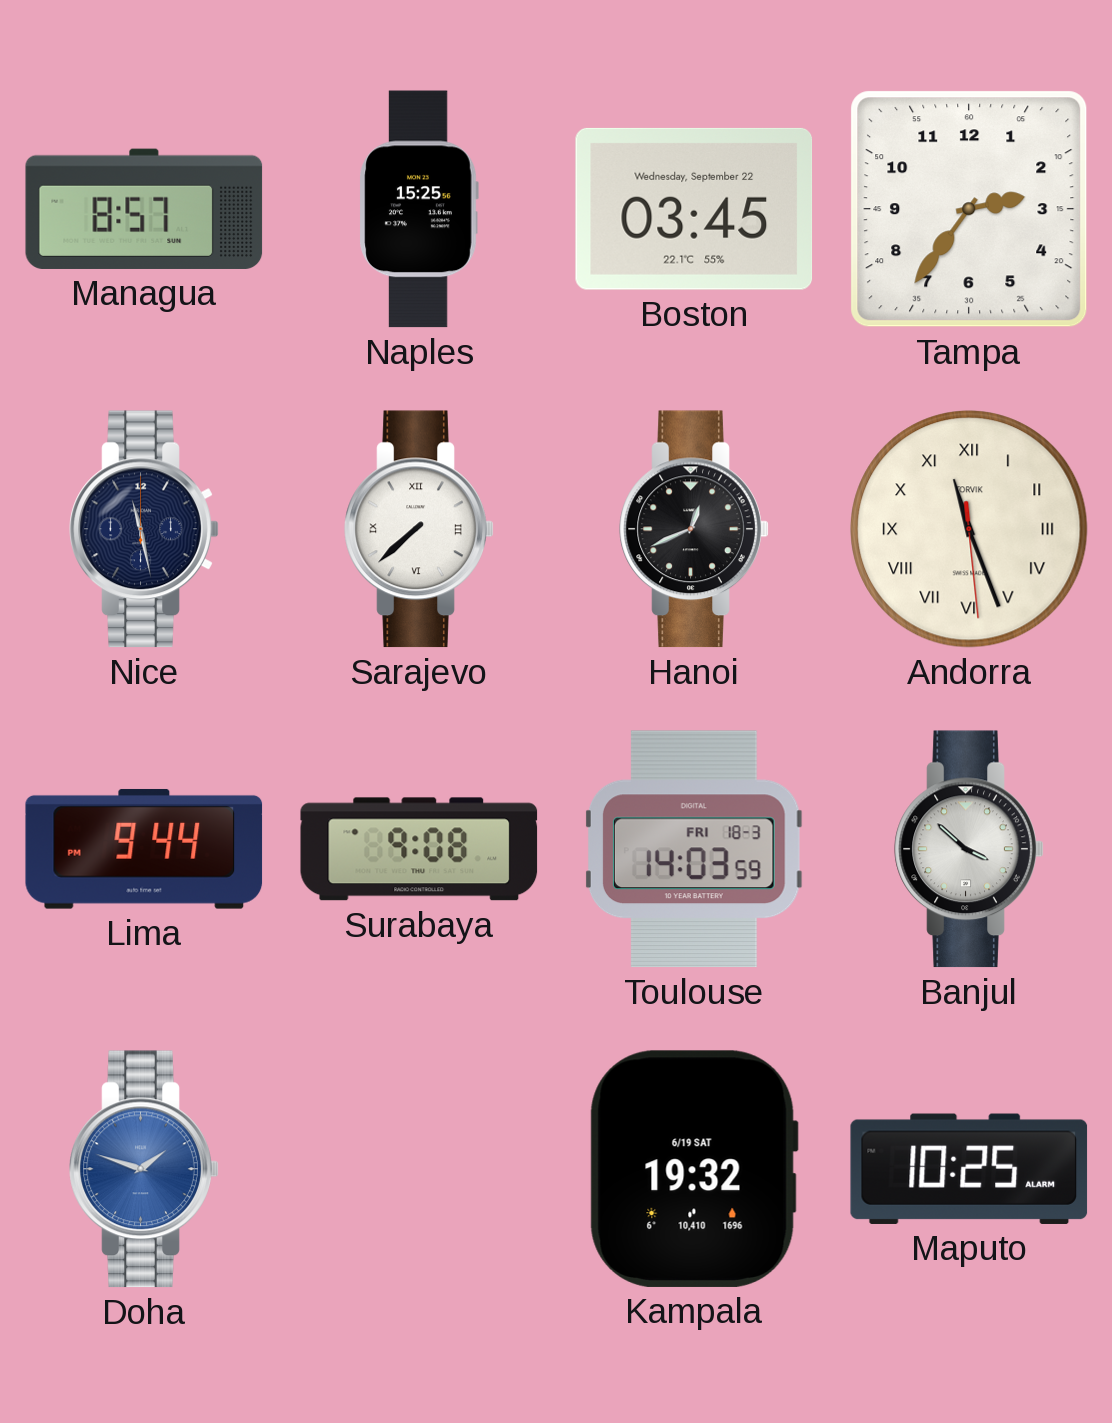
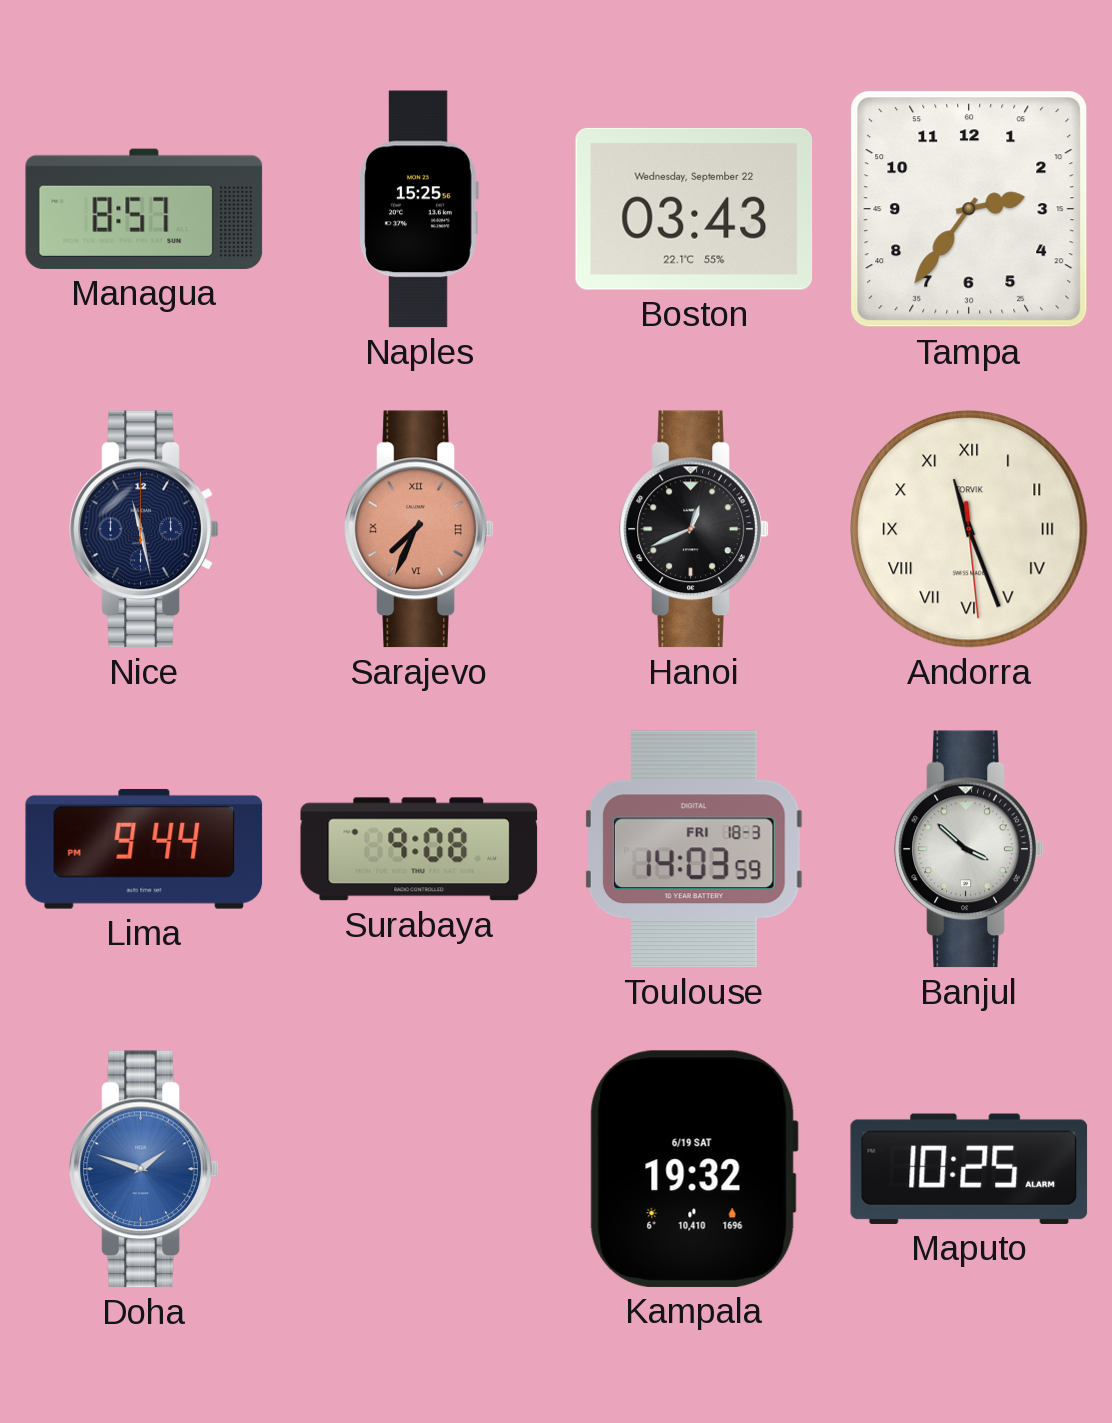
Boston: 03:45 -> 03:43 (694, 209)
Sarajevo: 7:38 -> 7:34 (419, 529)
Sarajevo dial: white -> salmon (419, 529)
